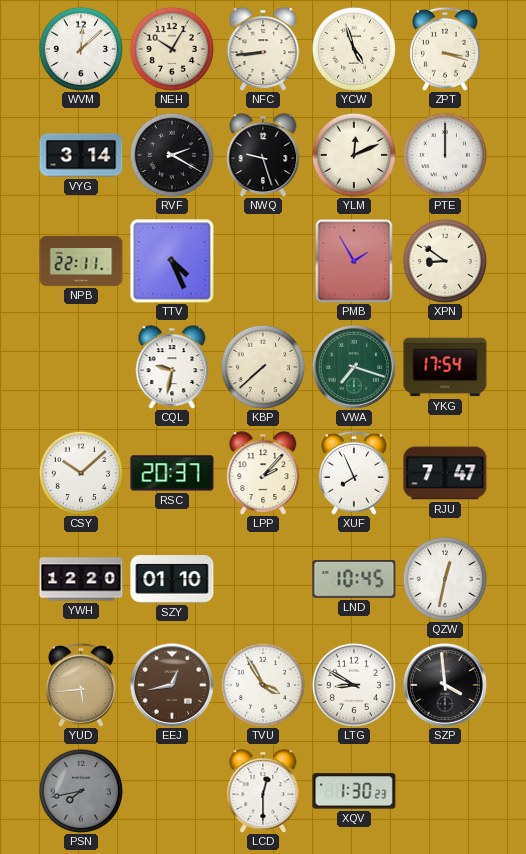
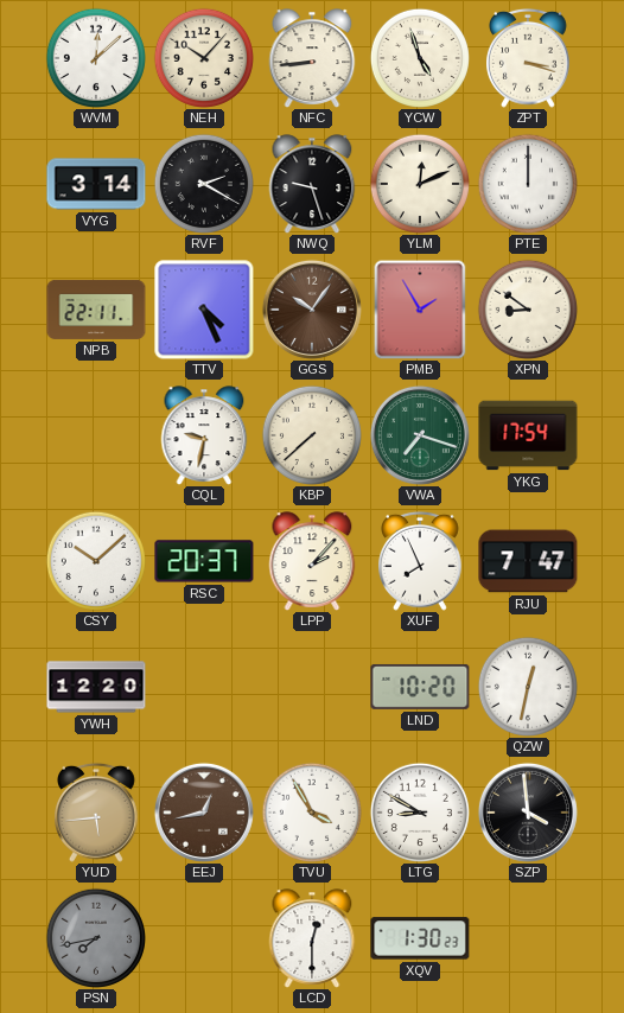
NEH: 10:05 -> 10:07 (204, 58)
GGS: none -> 10:06 (312, 310)
SZY: 01:10 -> none (172, 579)
LND: 10:45 -> 10:20 (420, 687)
